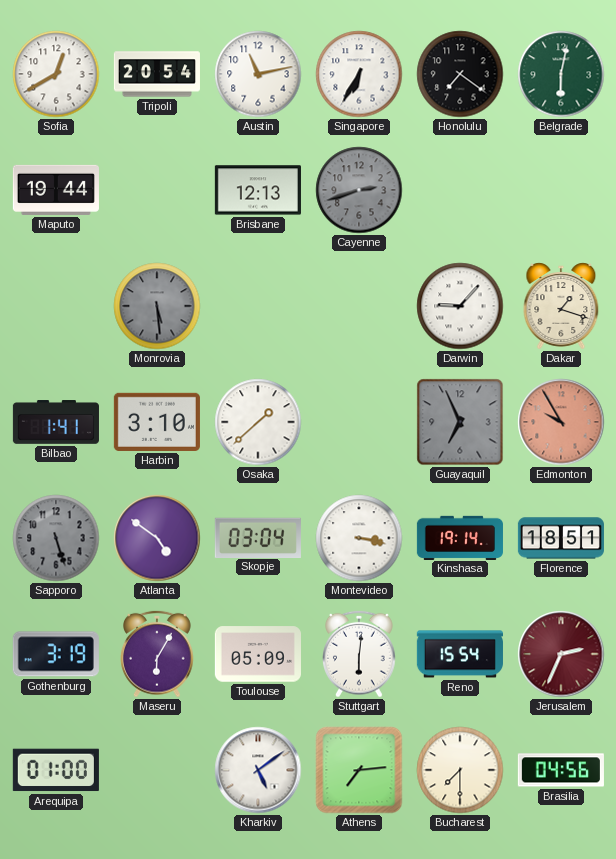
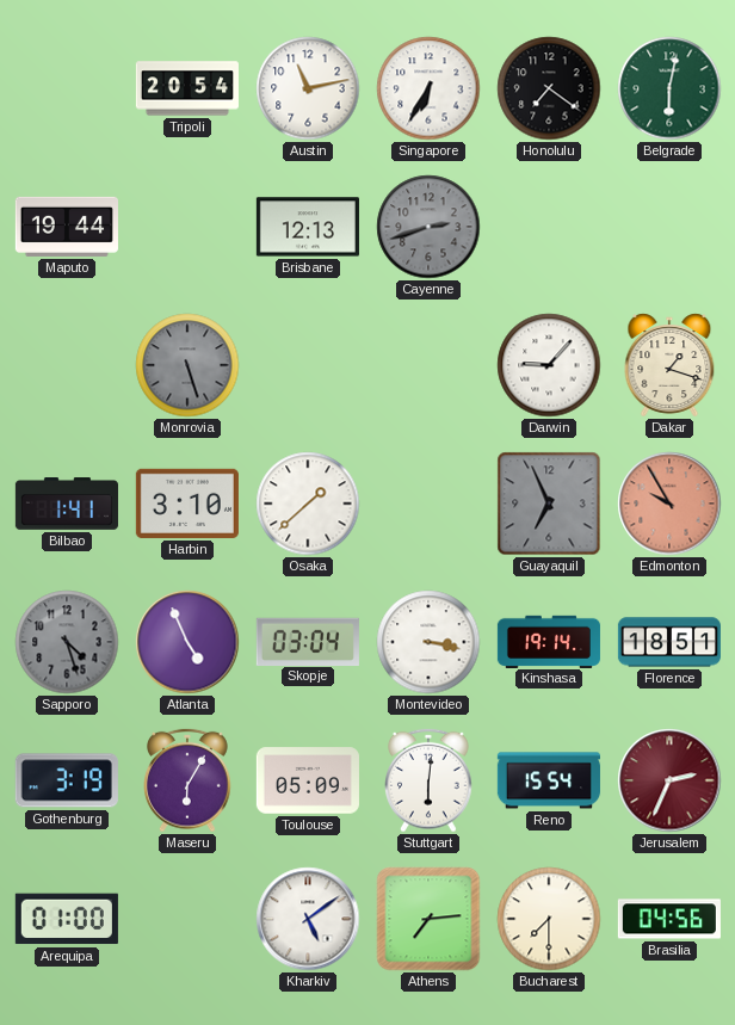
Sofia: 12:40 -> none (56, 74)
Monrovia: 5:29 -> 5:27 (187, 365)
Sapporo: 5:27 -> 4:27 (67, 642)
Atlanta: 4:51 -> 4:56 (187, 642)
